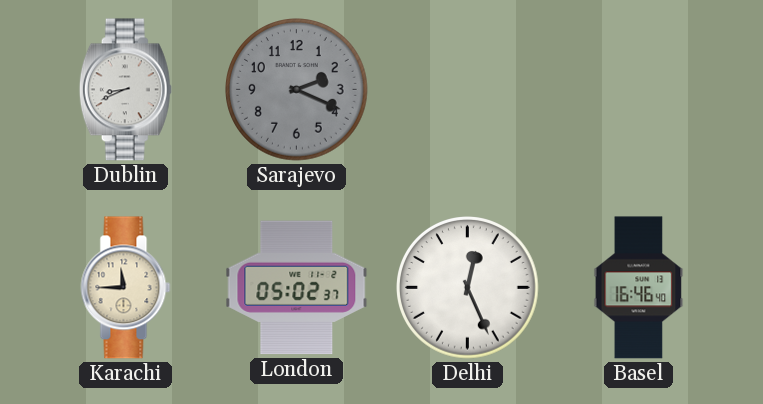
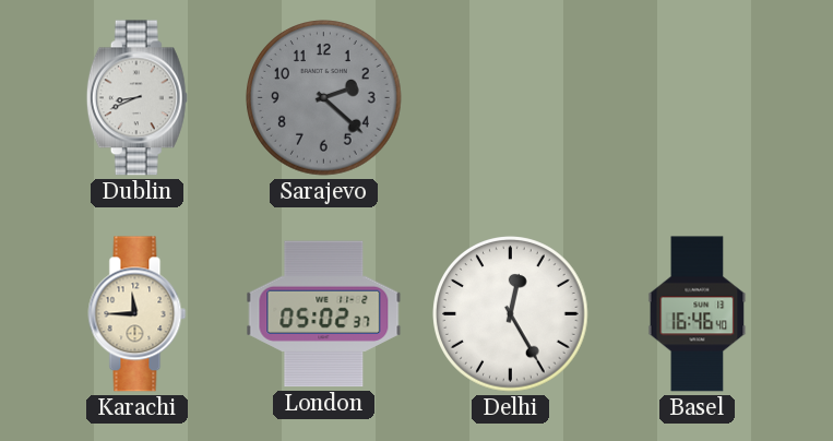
Sarajevo: 2:19 -> 2:22 (324, 98)
Delhi: 12:26 -> 12:25 (511, 314)
